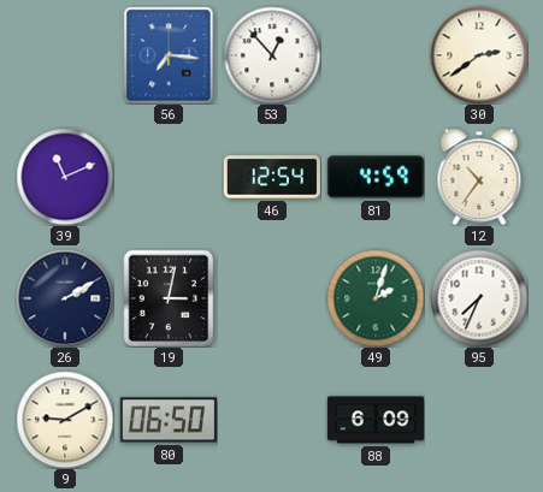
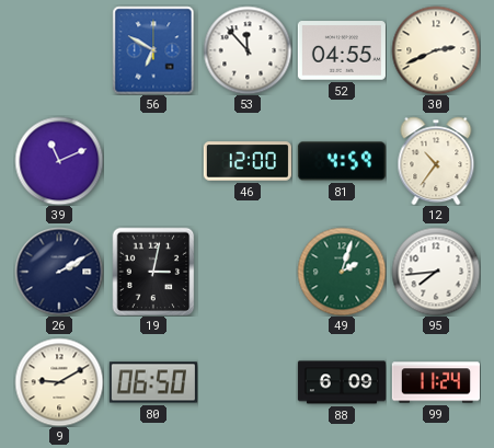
56: 7:16 -> 6:50 (153, 50)
53: 12:53 -> 11:53 (248, 50)
52: none -> 04:55 (342, 50)
30: 2:39 -> 2:41 (436, 50)
46: 12:54 -> 12:00 (248, 161)
95: 7:34 -> 7:44 (436, 272)
99: none -> 11:24 (436, 382)
